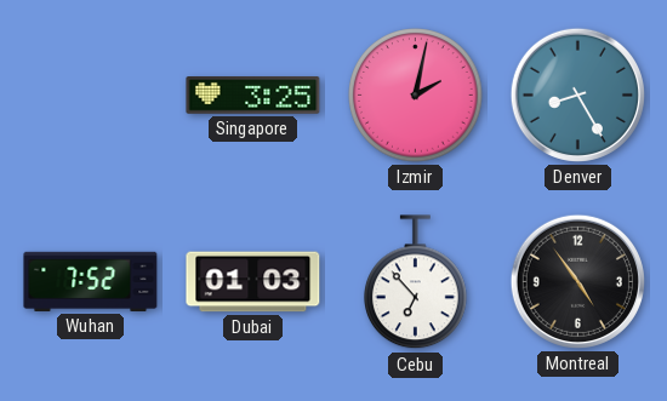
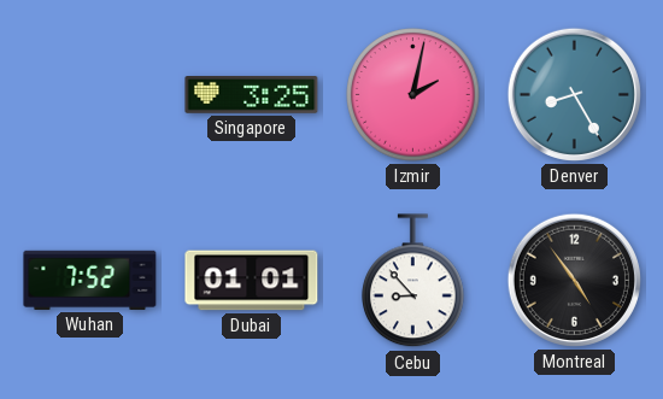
Dubai: 01:03 -> 01:01 (252, 281)
Cebu: 6:53 -> 8:53 (413, 281)
